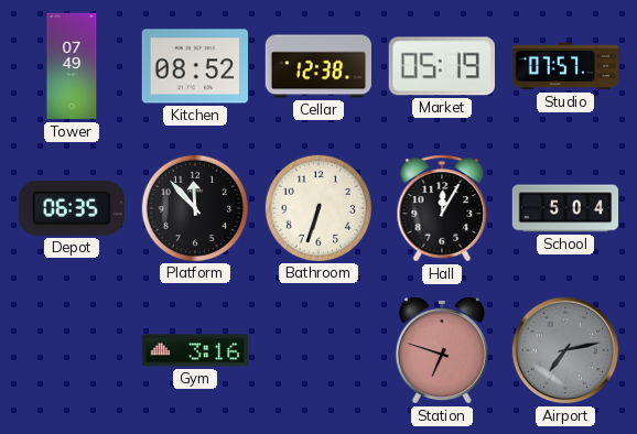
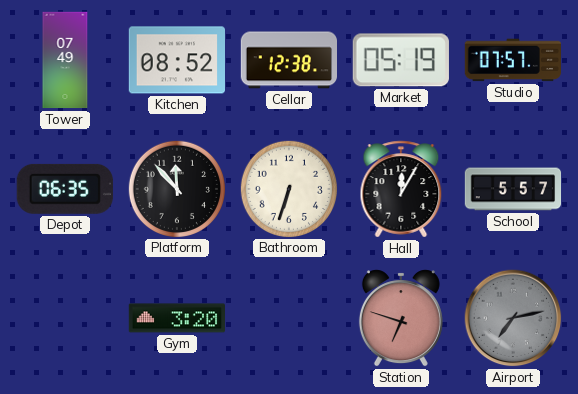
School: 5:04 -> 5:57 (513, 189)
Gym: 3:16 -> 3:20 (176, 318)
